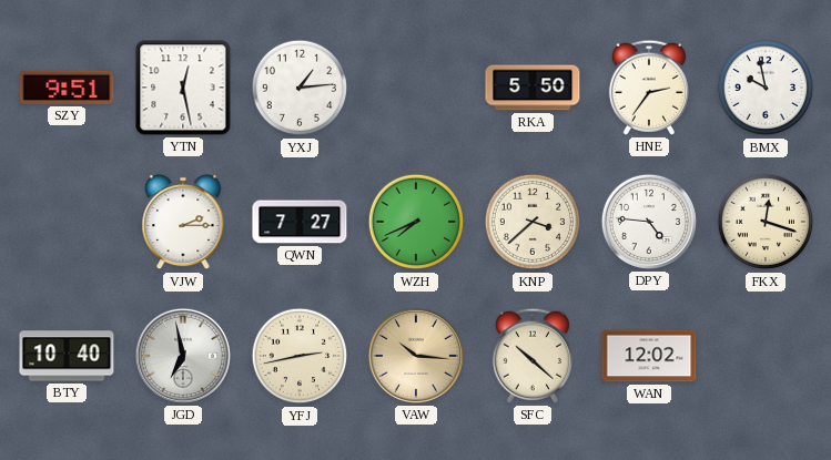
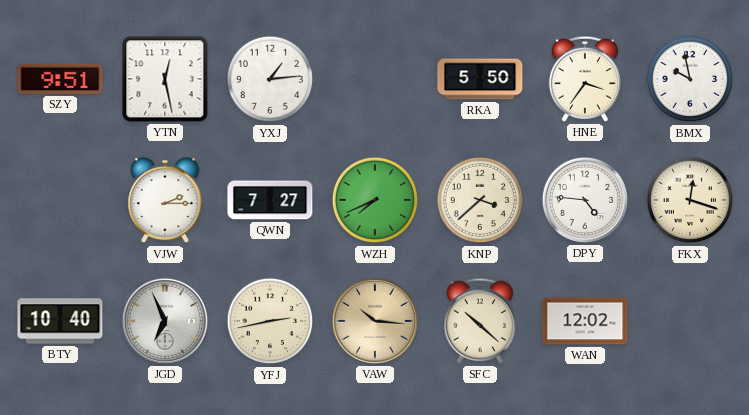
HNE: 2:36 -> 3:36 (585, 79)
JGD: 6:58 -> 6:56 (165, 321)
